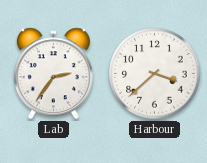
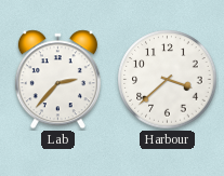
Lab: 2:36 -> 2:37 (57, 80)
